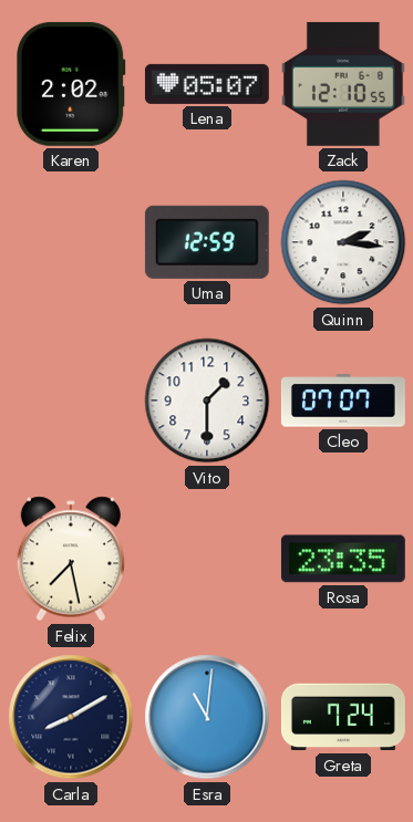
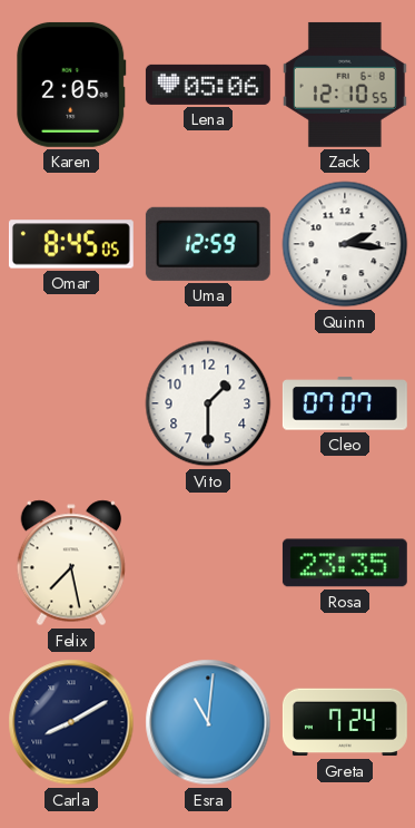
Karen: 2:02 -> 2:05 (71, 85)
Lena: 05:07 -> 05:06 (208, 85)
Omar: none -> 8:45 (71, 244)
